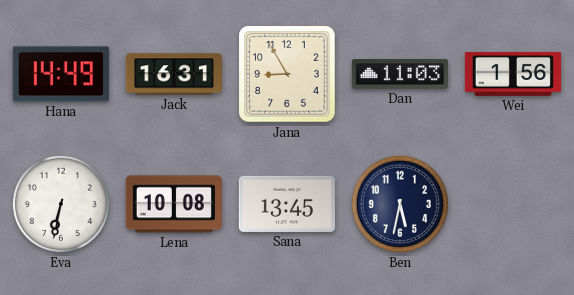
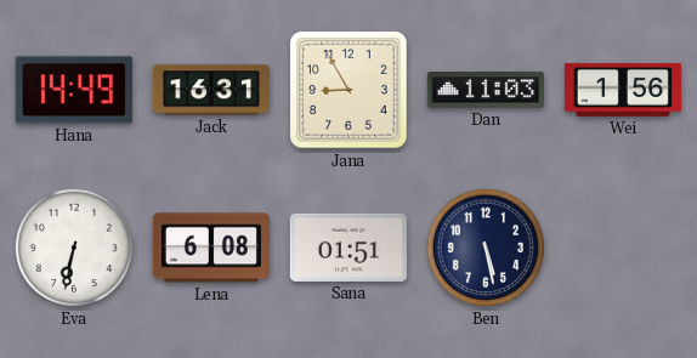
Lena: 10:08 -> 6:08 (211, 248)
Sana: 13:45 -> 01:51 (348, 248)
Ben: 5:32 -> 5:28 (486, 248)
